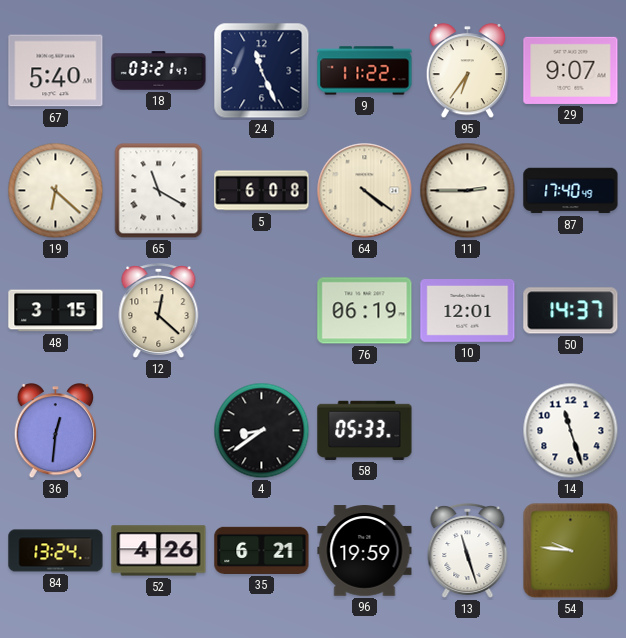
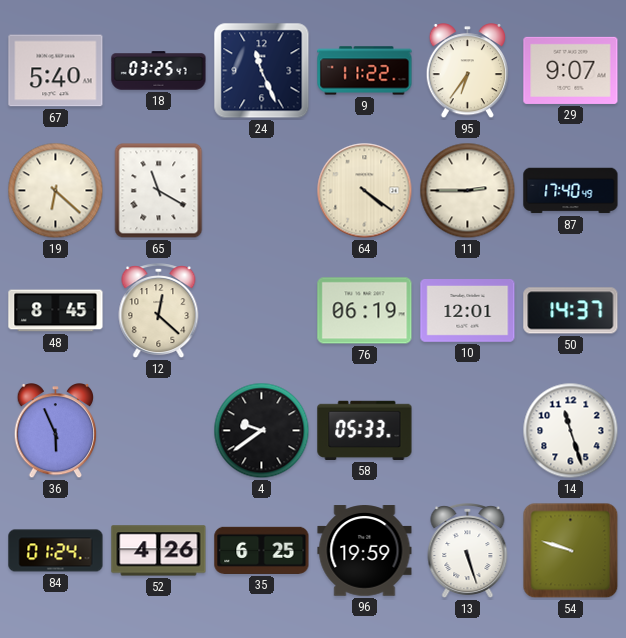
18: 03:21 -> 03:25 (159, 71)
5: 6:08 -> none (262, 191)
48: 3:15 -> 8:45 (56, 311)
36: 12:31 -> 5:56 (55, 432)
4: 8:39 -> 9:39 (262, 431)
84: 13:24 -> 01:24 (56, 551)
35: 6:21 -> 6:25 (262, 550)
13: 11:27 -> 5:27 (468, 551)
54: 9:46 -> 9:48 (571, 551)
